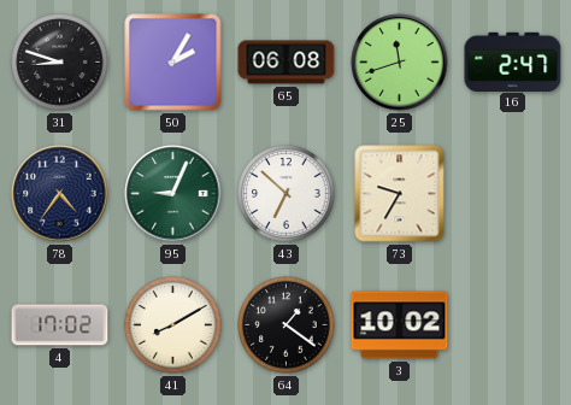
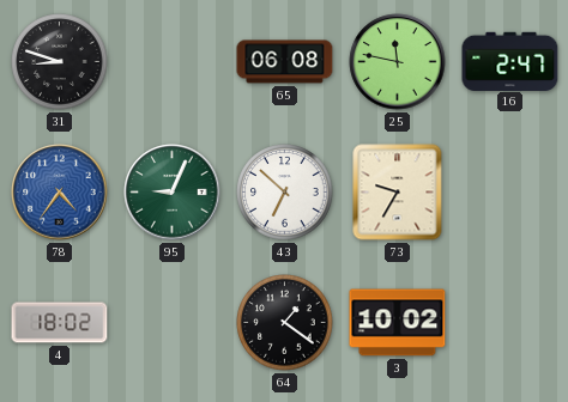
50: 2:05 -> none (173, 63)
25: 11:42 -> 11:47 (398, 62)
78 dial: navy -> blue (60, 193)
4: 17:02 -> 18:02 (60, 323)
41: 8:10 -> none (173, 325)
